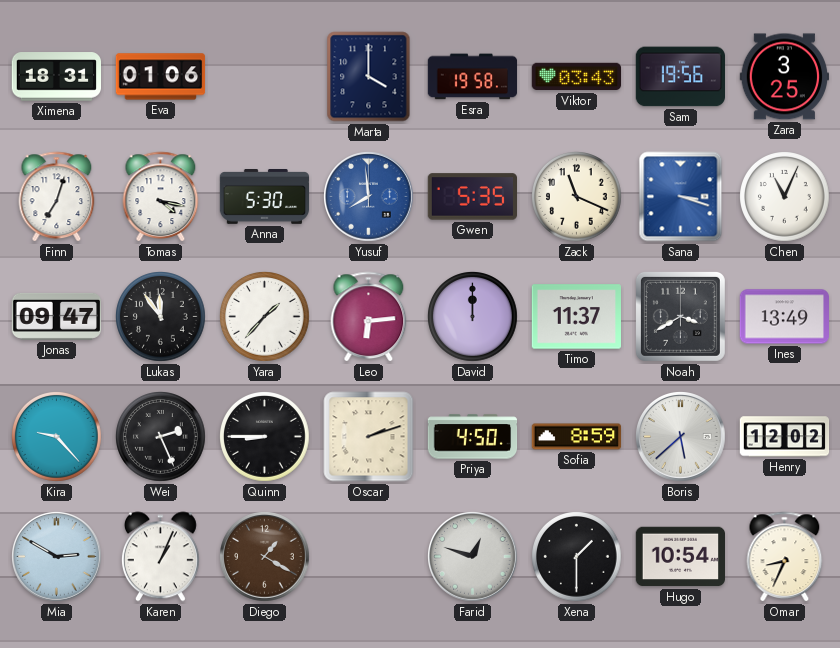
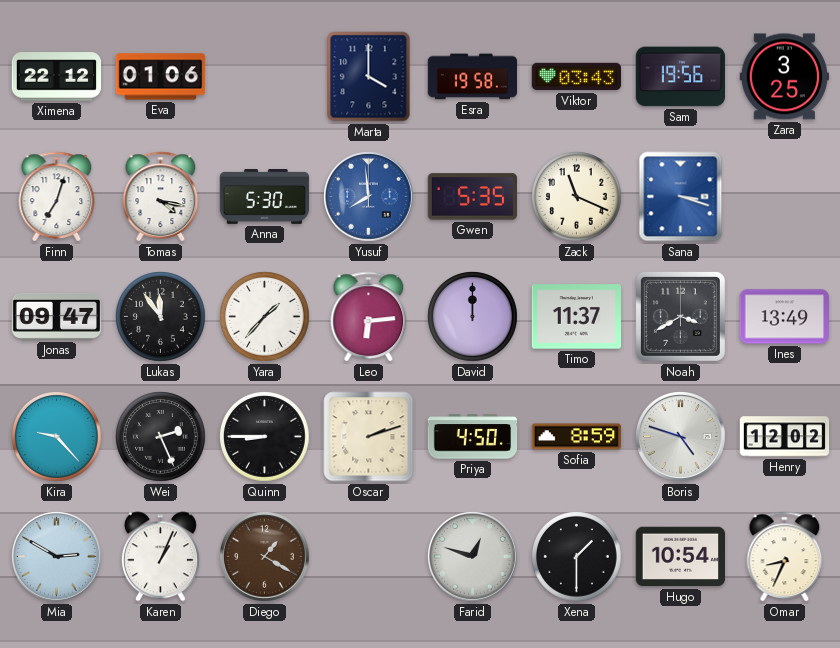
Ximena: 18:31 -> 22:12 (57, 77)
Chen: 11:04 -> none (785, 197)
Boris: 5:38 -> 4:48 (681, 437)
